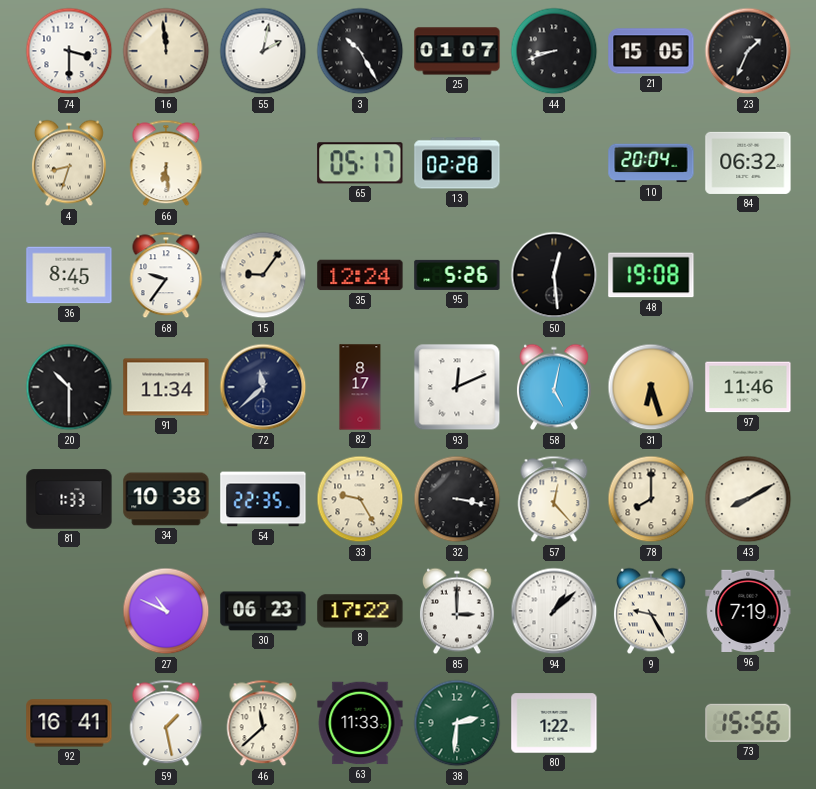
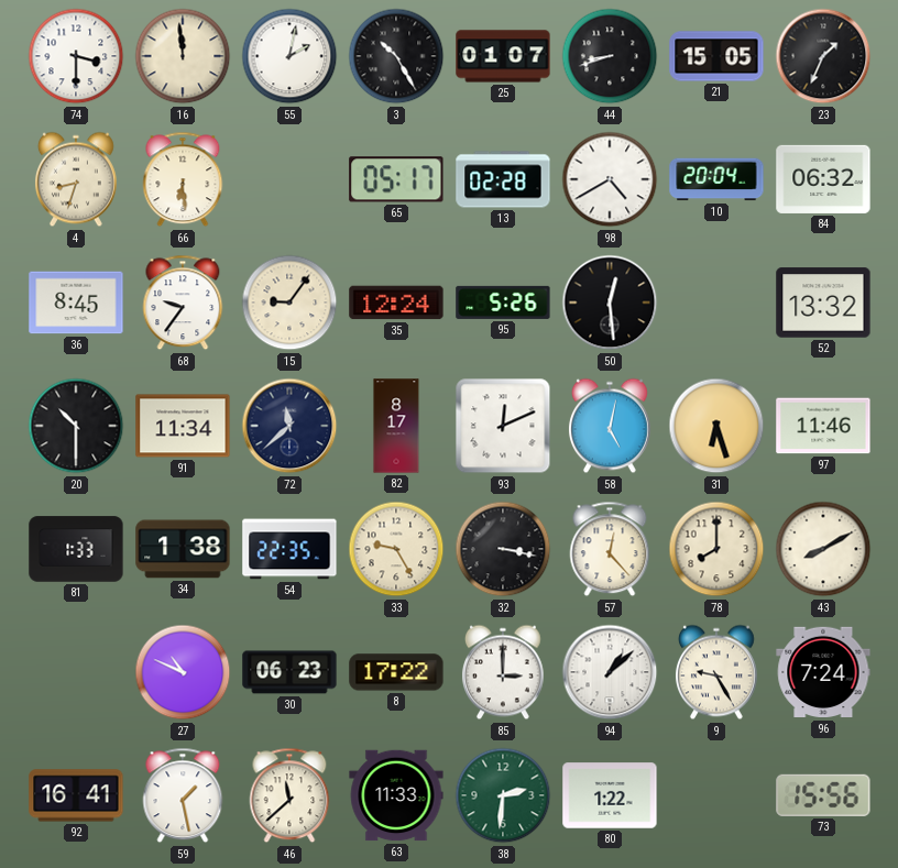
98: none -> 4:40 (610, 179)
48: 19:08 -> none (651, 275)
52: none -> 13:32 (823, 303)
34: 10:38 -> 1:38 (183, 549)
96: 7:19 -> 7:24 (823, 672)
